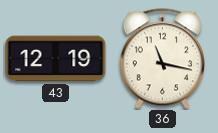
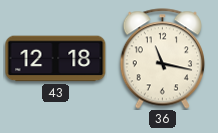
43: 12:19 -> 12:18 (56, 59)
